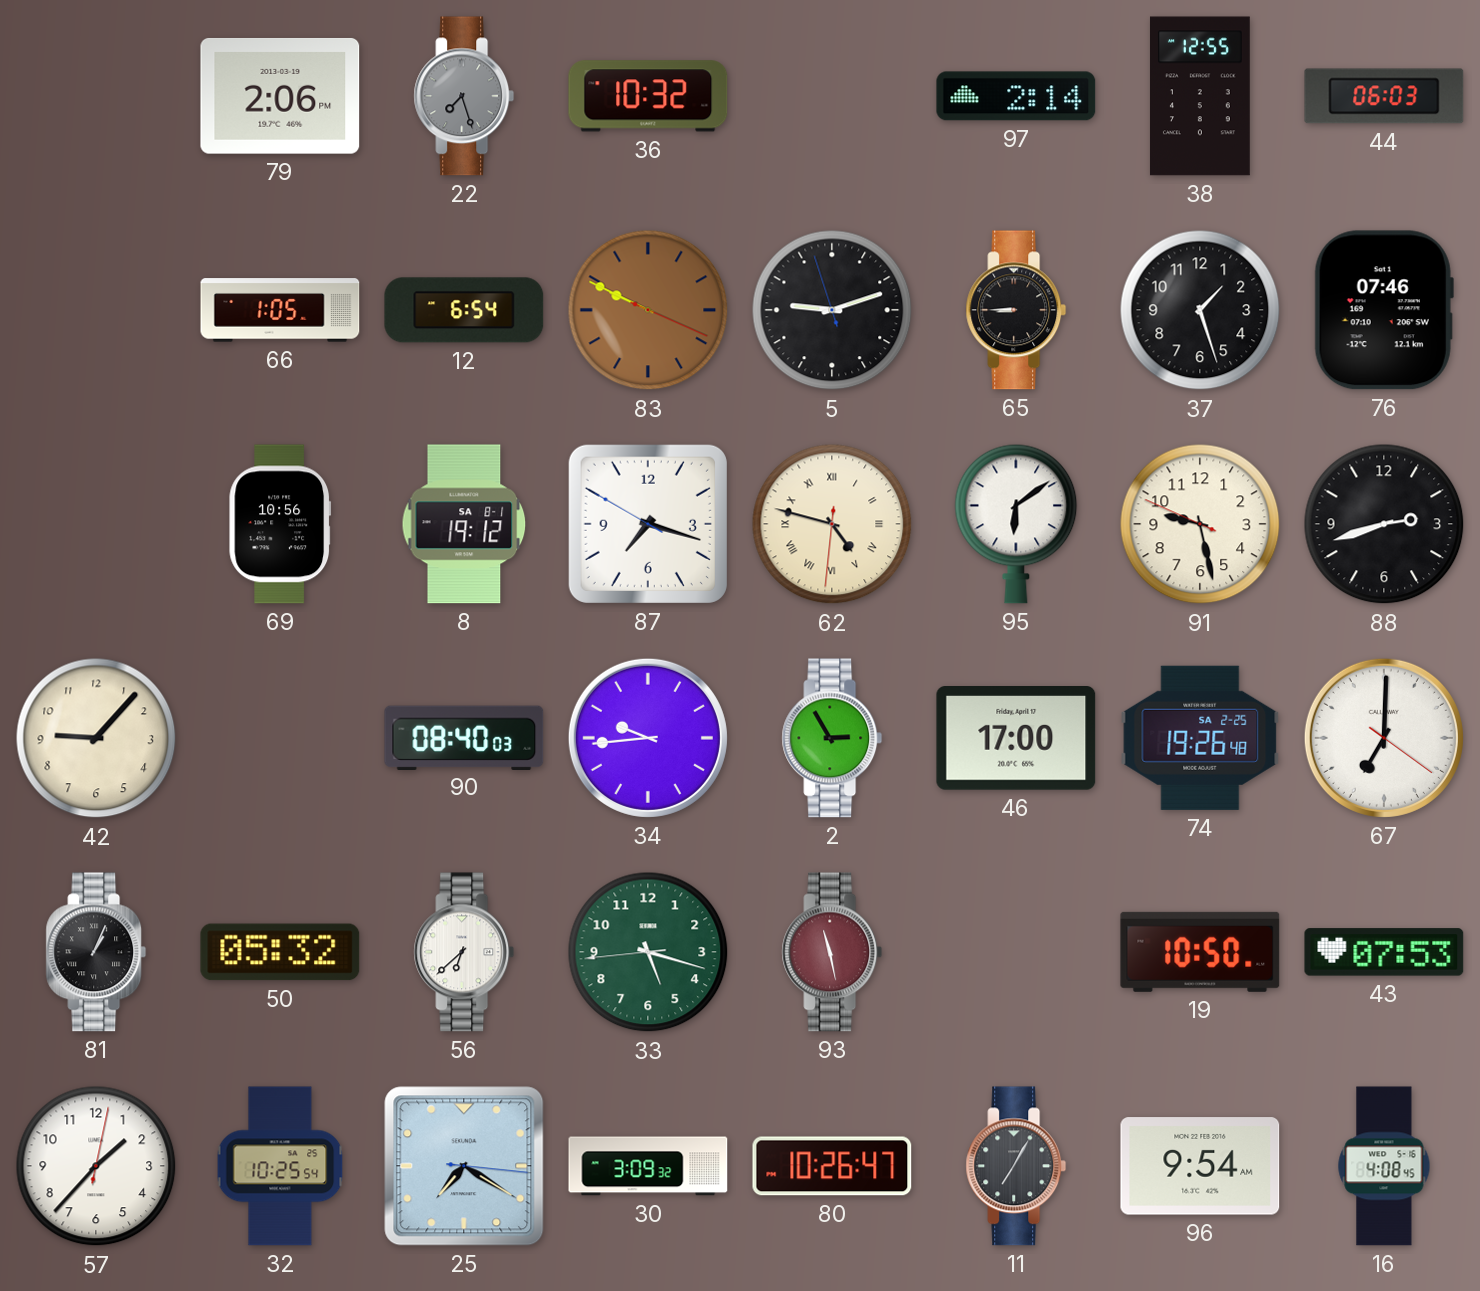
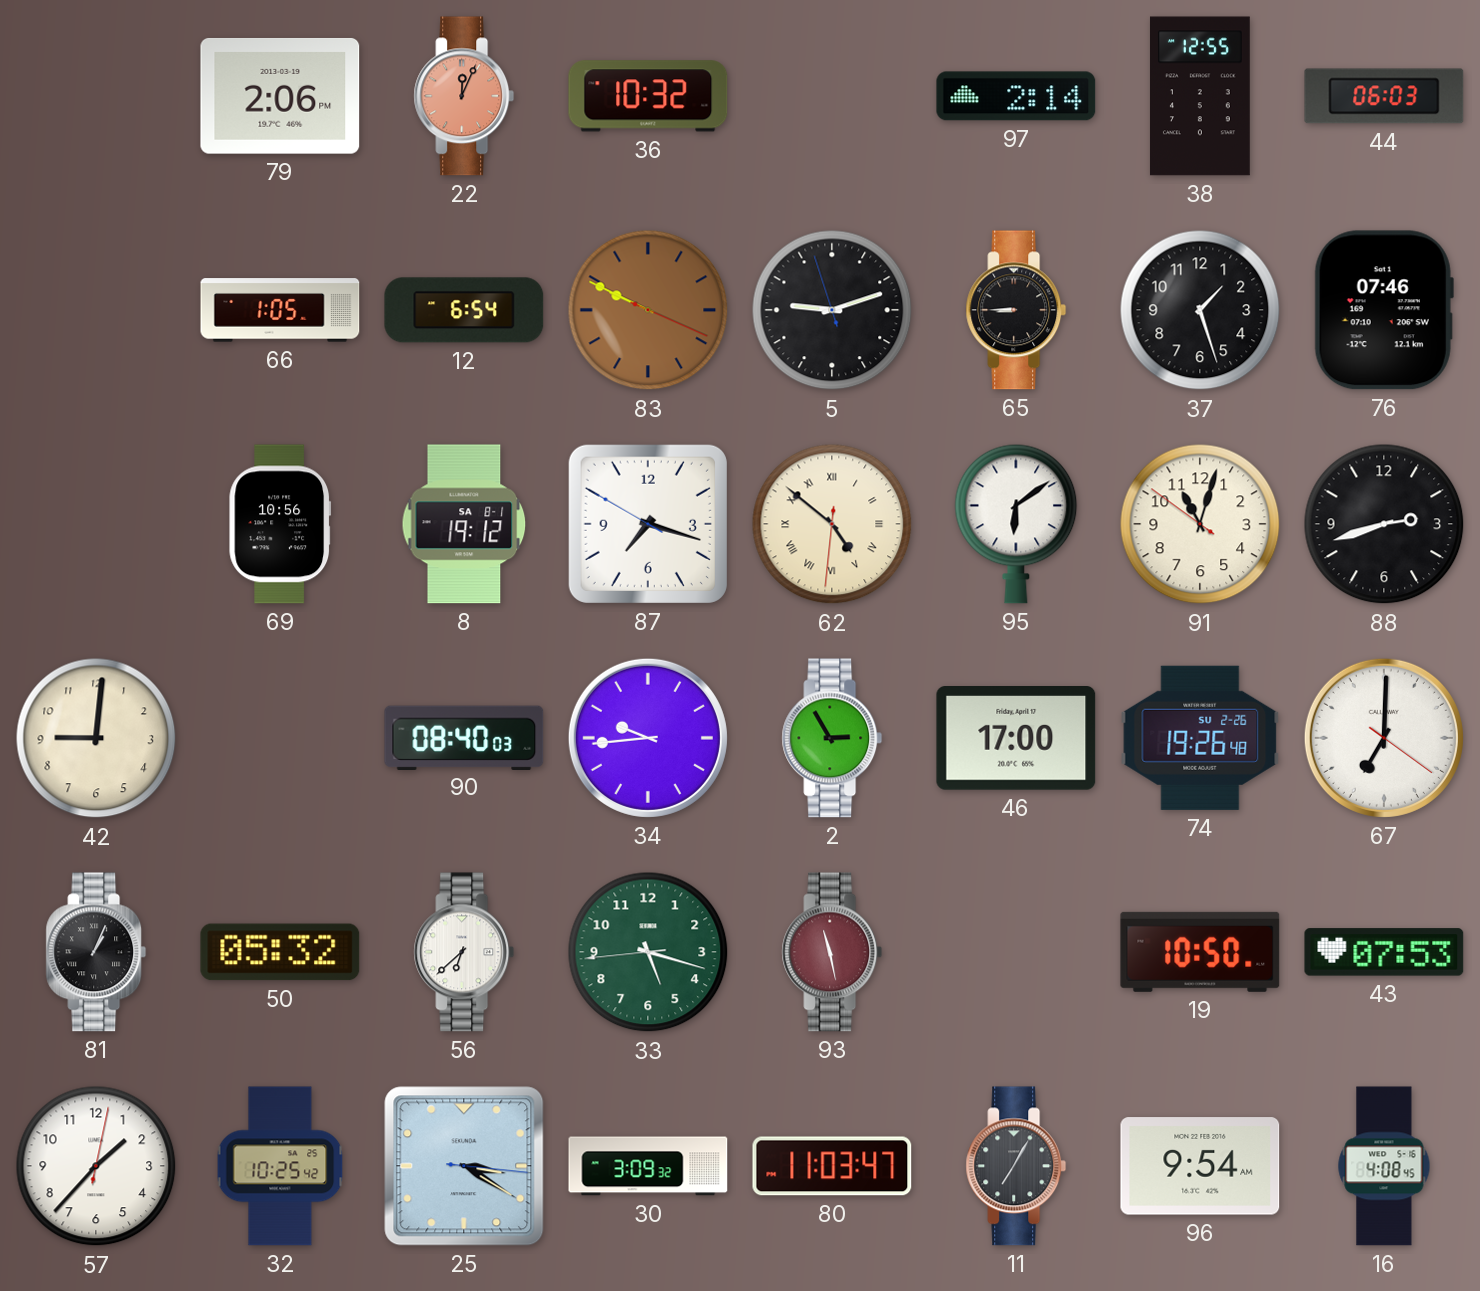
22: 7:27 -> 12:04 (464, 96)
22 dial: grey -> salmon (464, 96)
62: 4:47 -> 4:51 (832, 524)
91: 9:27 -> 11:02 (1200, 524)
42: 9:07 -> 9:01 (96, 738)
74 date: SA 2-25 -> SU 2-26 (1200, 738)
32: 10:25:54 -> 10:25:42 (280, 1166)
25: 7:20 -> 3:20 (464, 1166)
80: 10:26 -> 11:03 (832, 1166)
